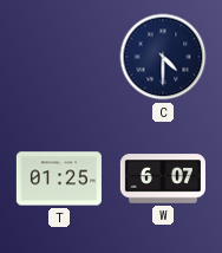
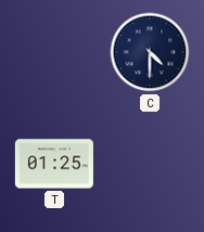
W: 6:07 -> none (163, 179)
